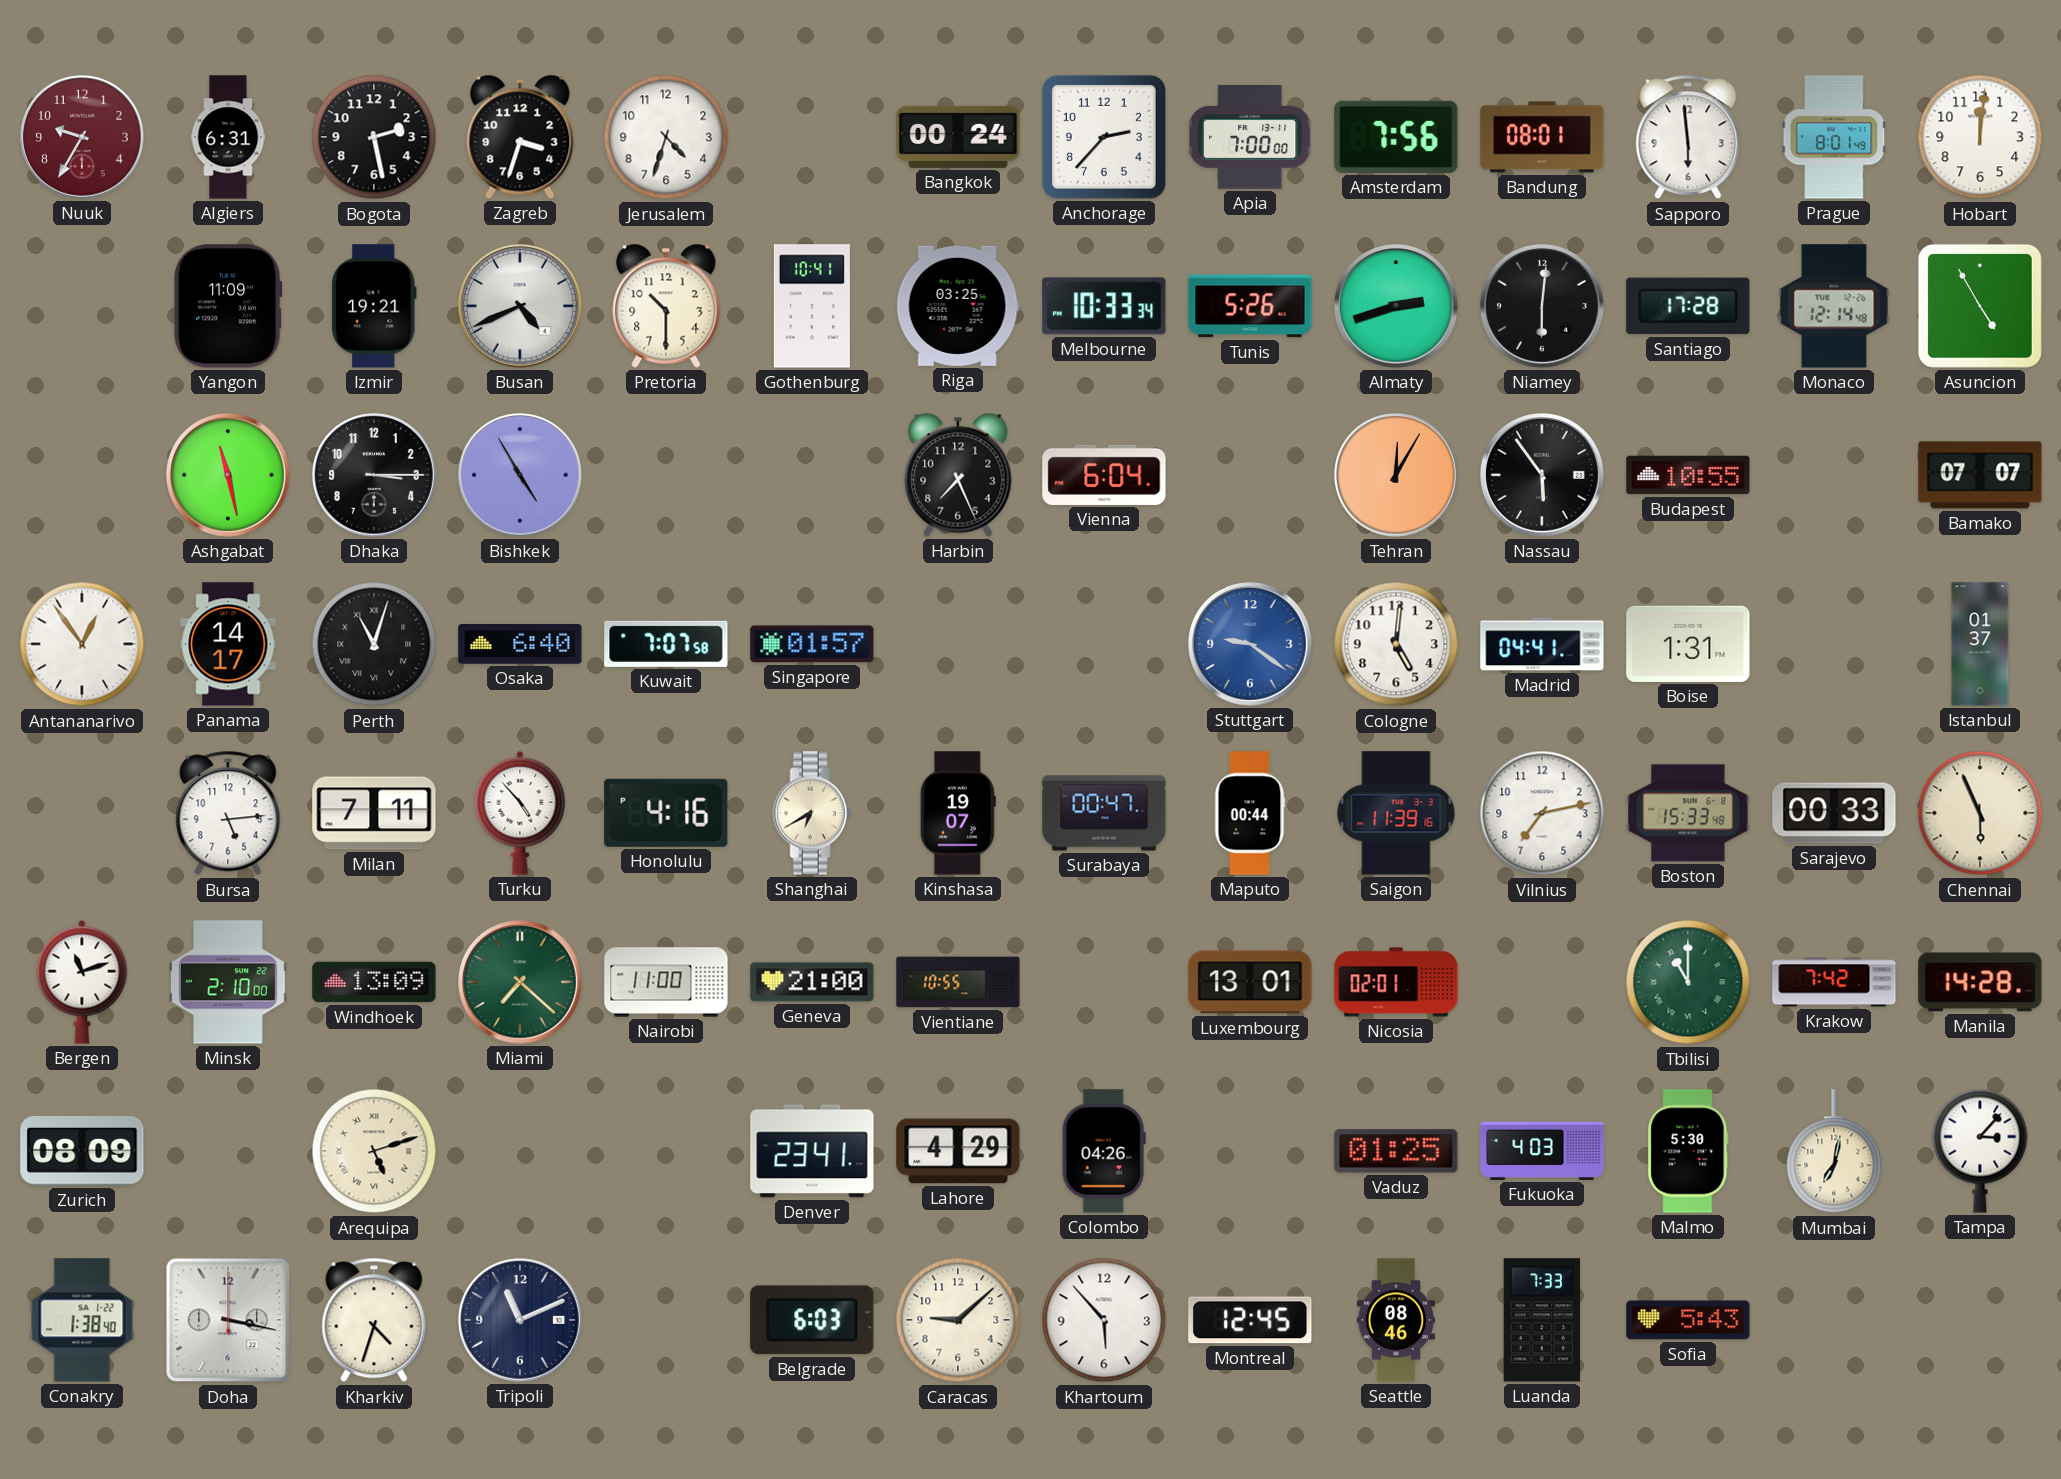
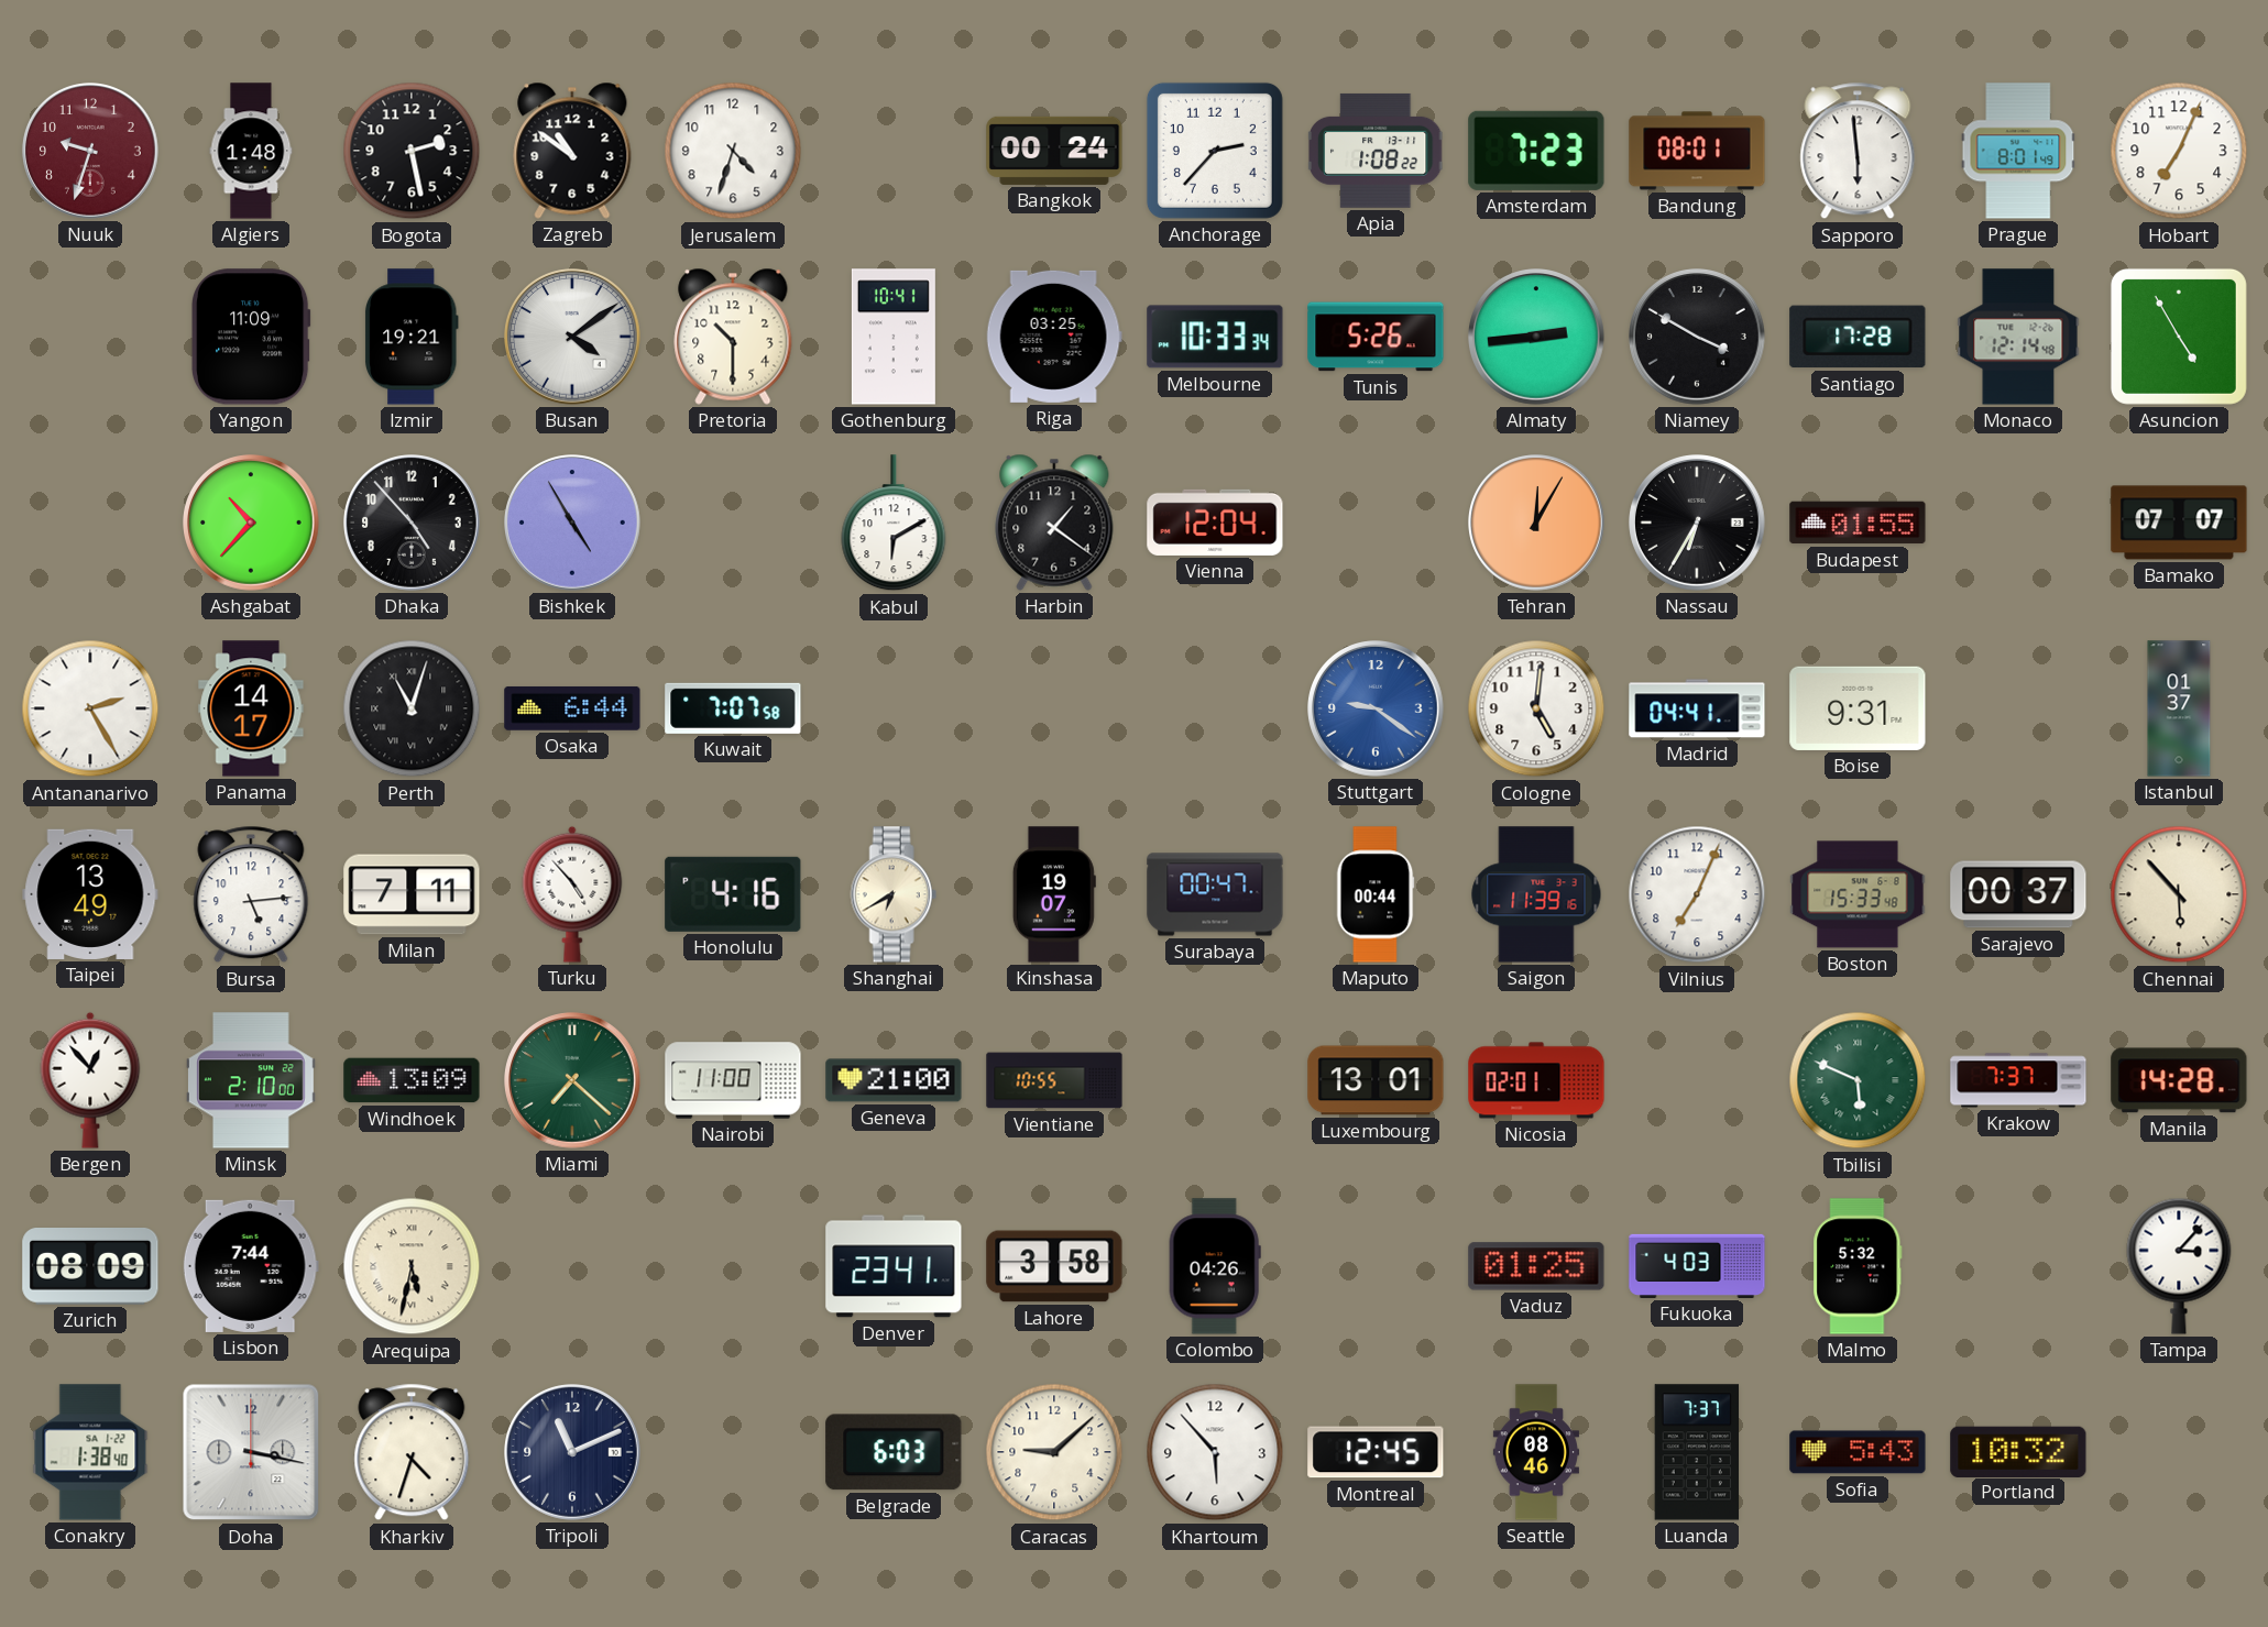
Nuuk: 9:35 -> 9:33 (91, 152)
Algiers: 6:31 -> 1:48 (251, 151)
Zagreb: 3:33 -> 10:51 (572, 151)
Apia: 7:00 -> 1:08 (1376, 151)
Amsterdam: 7:56 -> 7:23 (1536, 151)
Hobart: 12:01 -> 7:04 (2179, 151)
Busan: 4:41 -> 4:09 (573, 338)
Almaty: 2:42 -> 2:44 (1537, 338)
Niamey: 6:01 -> 3:50 (1698, 338)
Ashgabat: 11:28 -> 10:37 (252, 524)
Dhaka: 3:15 -> 4:53 (413, 524)
Kabul: none -> 6:10 (894, 524)
Harbin: 7:26 -> 1:21 (1054, 523)
Vienna: 6:04 -> 12:04 (1215, 523)
Nassau: 5:54 -> 6:35 (1698, 524)
Budapest: 10:55 -> 01:55 (1858, 523)
Antananarivo: 12:54 -> 2:25 (90, 708)
Osaka: 6:40 -> 6:44 (572, 708)
Singapore: 01:57 -> none (812, 644)
Boise: 1:31 -> 9:31 (1858, 708)
Taipei: none -> 13:49 (90, 894)
Vilnius: 7:13 -> 7:04 (1697, 894)
Sarajevo: 00:33 -> 00:37 (2018, 894)
Chennai: 5:56 -> 5:53 (2179, 894)
Bergen: 11:12 -> 12:53 (90, 1080)
Tbilisi: 11:00 -> 5:49 (1858, 1080)
Krakow: 7:42 -> 7:37 (2018, 1080)
Lisbon: none -> 7:44 (251, 1266)
Arequipa: 5:12 -> 5:32 (412, 1266)
Lahore: 4:29 -> 3:58 (1054, 1266)
Malmo: 5:30 -> 5:32 (1858, 1266)
Mumbai: 7:02 -> none (1834, 1152)
Luanda: 7:33 -> 7:37 (1697, 1452)
Portland: none -> 10:32 (2018, 1451)
